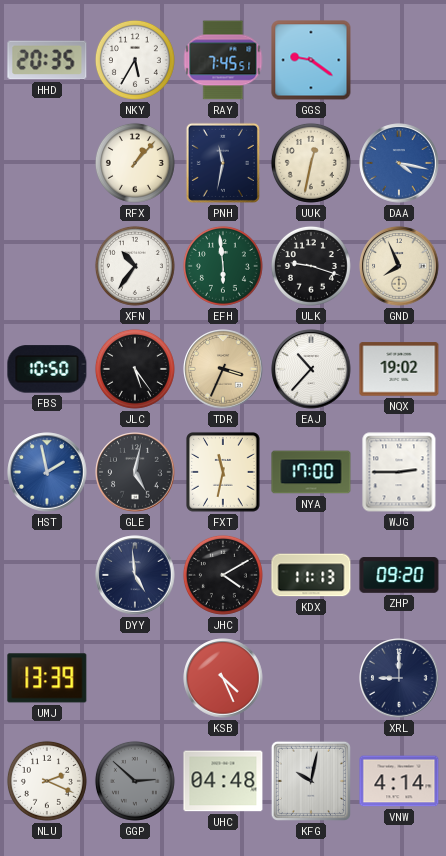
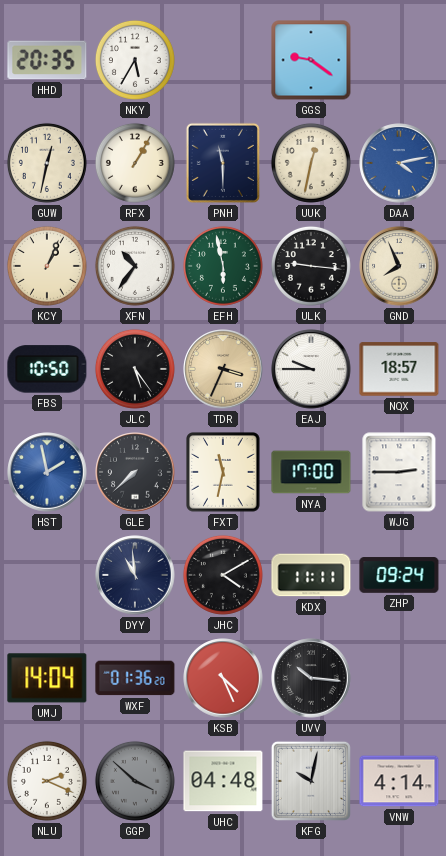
RAY: 7:45 -> none (223, 60)
GUW: none -> 12:32 (47, 163)
RFX: 1:07 -> 1:05 (135, 163)
PNH: 11:32 -> 11:30 (223, 163)
DAA: 4:17 -> 4:13 (399, 163)
KCY: none -> 1:04 (47, 266)
EFH: 5:59 -> 5:58 (223, 266)
ULK: 9:18 -> 9:16 (311, 266)
EAJ: 10:37 -> 9:45 (311, 369)
NQX: 19:02 -> 18:57 (399, 369)
GLE: 5:02 -> 7:38 (135, 472)
DYY: 4:59 -> 10:59 (135, 575)
KDX: 11:13 -> 11:11 (311, 575)
ZHP: 09:20 -> 09:24 (399, 575)
UMJ: 13:39 -> 14:04 (47, 678)
WXF: none -> 01:36 (135, 678)
UVV: none -> 10:16 (311, 678)
XRL: 9:00 -> none (399, 678)
GGP: 2:52 -> 3:52 (135, 781)
